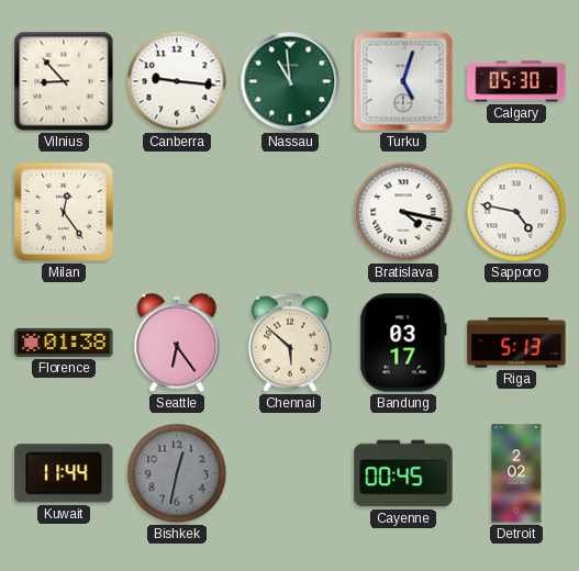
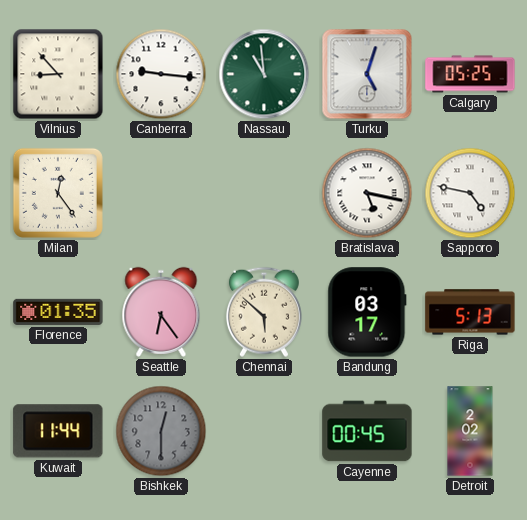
Calgary: 05:30 -> 05:25 (470, 74)
Bratislava: 4:17 -> 5:17 (367, 193)
Florence: 01:38 -> 01:35 (58, 312)
Bishkek: 12:32 -> 12:30 (161, 431)
